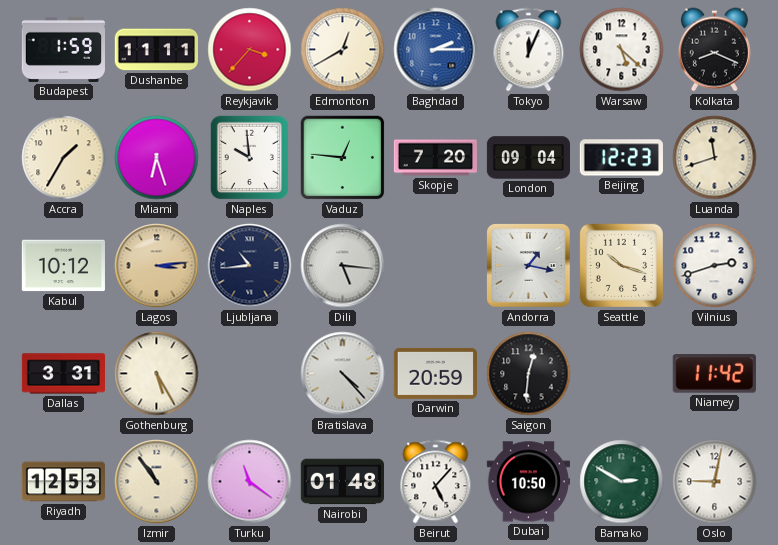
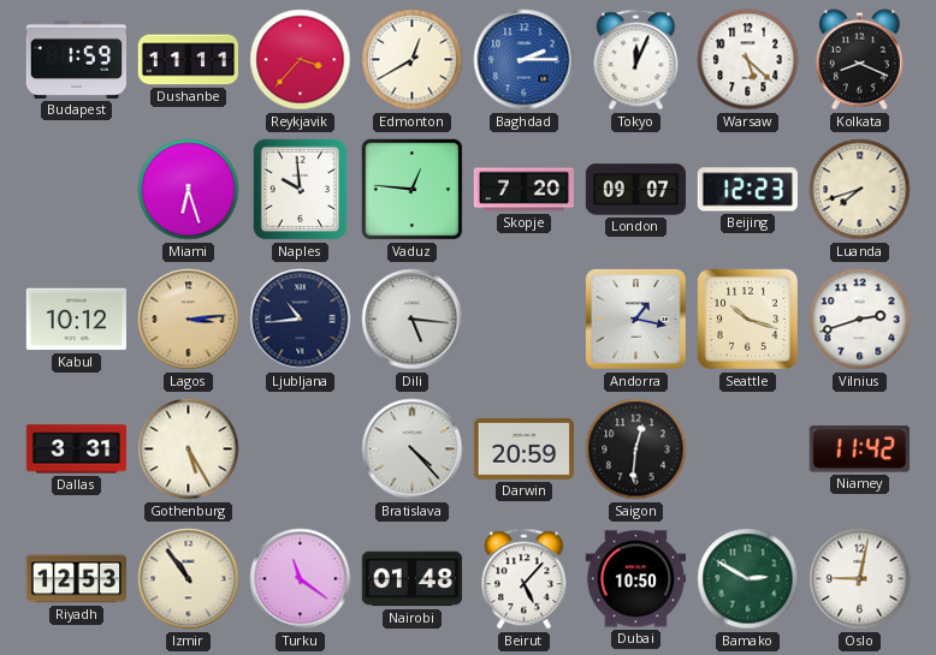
Accra: 1:35 -> none (64, 158)
London: 09:04 -> 09:07 (636, 190)
Luanda: 11:42 -> 7:42 (860, 190)
